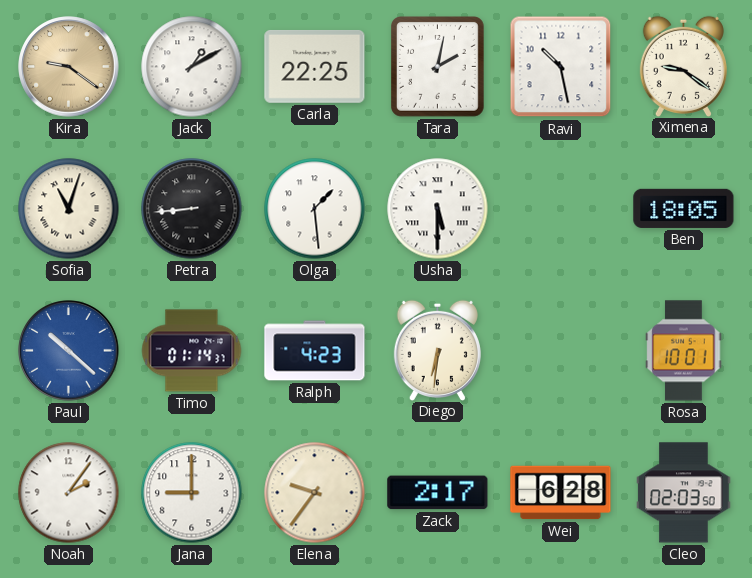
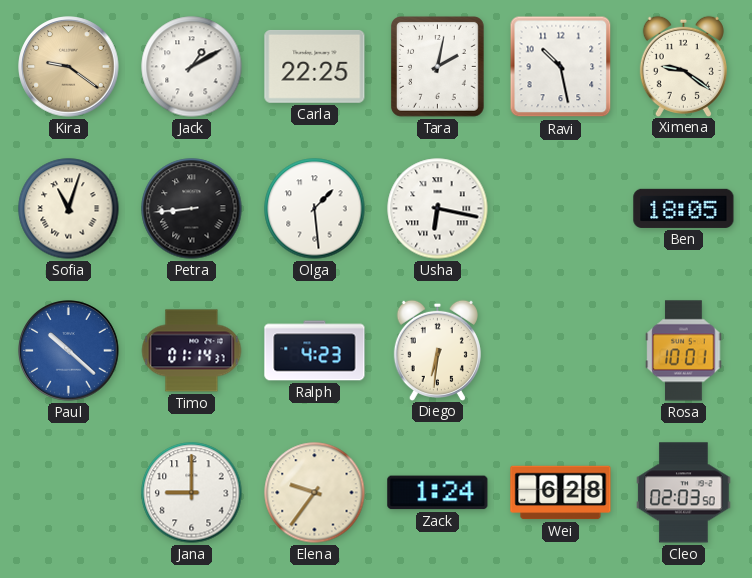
Usha: 5:30 -> 6:17 (438, 209)
Noah: 2:06 -> none (69, 493)
Zack: 2:17 -> 1:24 (438, 493)
